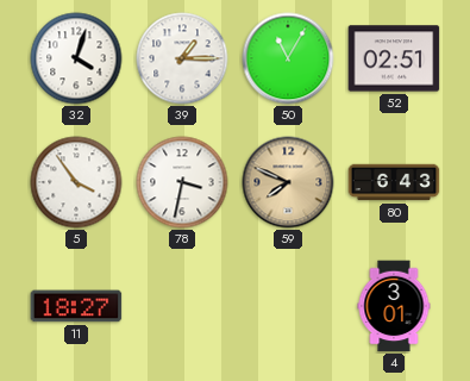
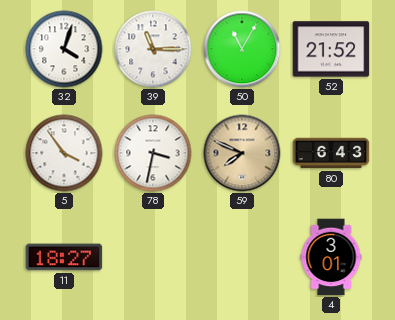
39: 1:15 -> 11:15 (153, 49)
52: 02:51 -> 21:52 (331, 49)
